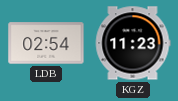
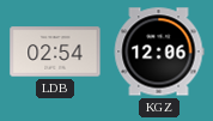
KGZ: 11:23 -> 12:06 (159, 52)
